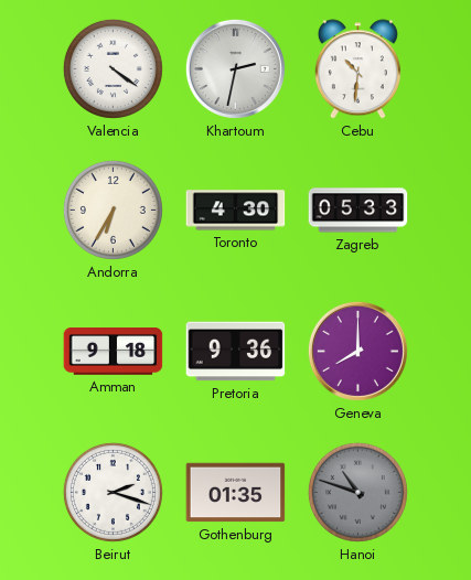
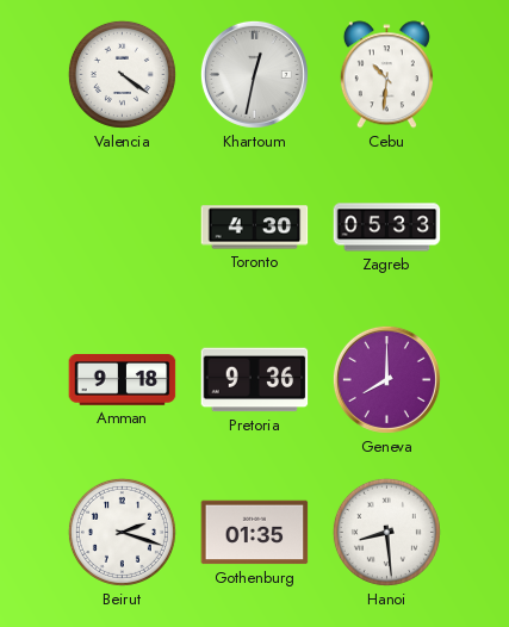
Khartoum: 2:32 -> 12:32 (254, 74)
Andorra: 6:35 -> none (113, 210)
Hanoi: 10:48 -> 8:29 (386, 532)
Hanoi dial: grey -> white (386, 532)
